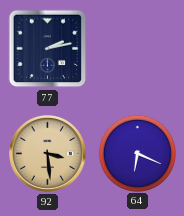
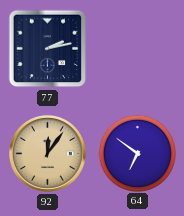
92: 3:29 -> 12:06 (47, 153)
64: 6:19 -> 6:51 (137, 153)
